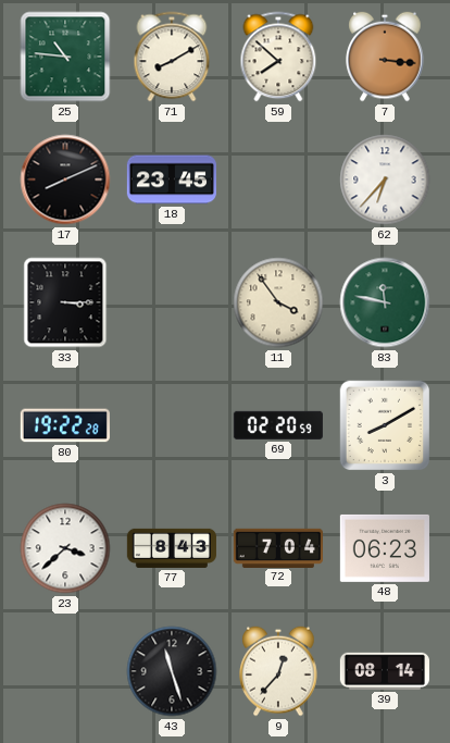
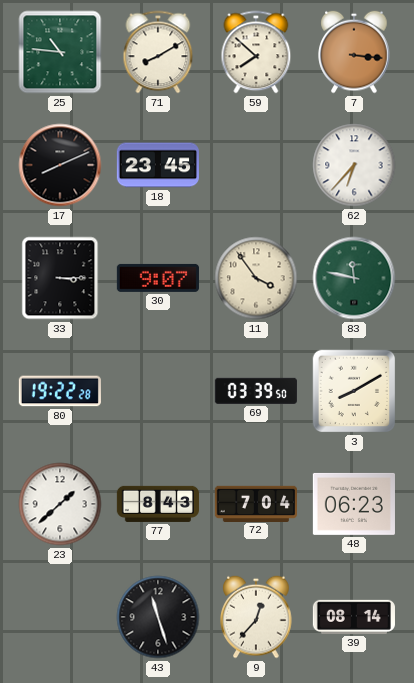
30: none -> 9:07 (158, 278)
69: 02:20 -> 03:39 (256, 391)
23: 3:38 -> 1:38 (60, 504)
